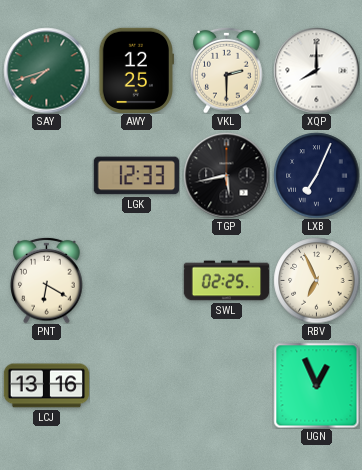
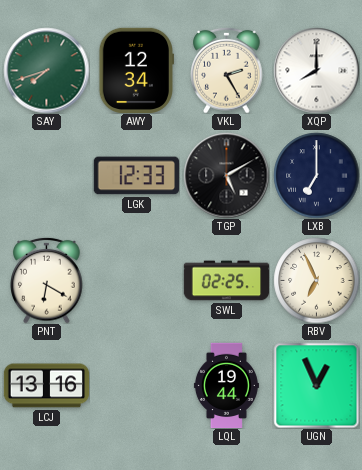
AWY: 12:25 -> 12:34 (136, 70)
VKL: 2:30 -> 2:25 (227, 70)
TGP: 5:43 -> 5:10 (226, 175)
LXB: 7:04 -> 7:00 (316, 175)
LQL: none -> 19:44 (226, 385)
